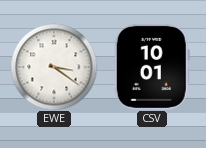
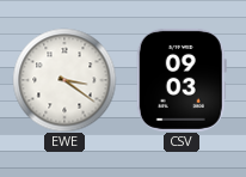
CSV: 10:01 -> 09:03 (182, 80)
